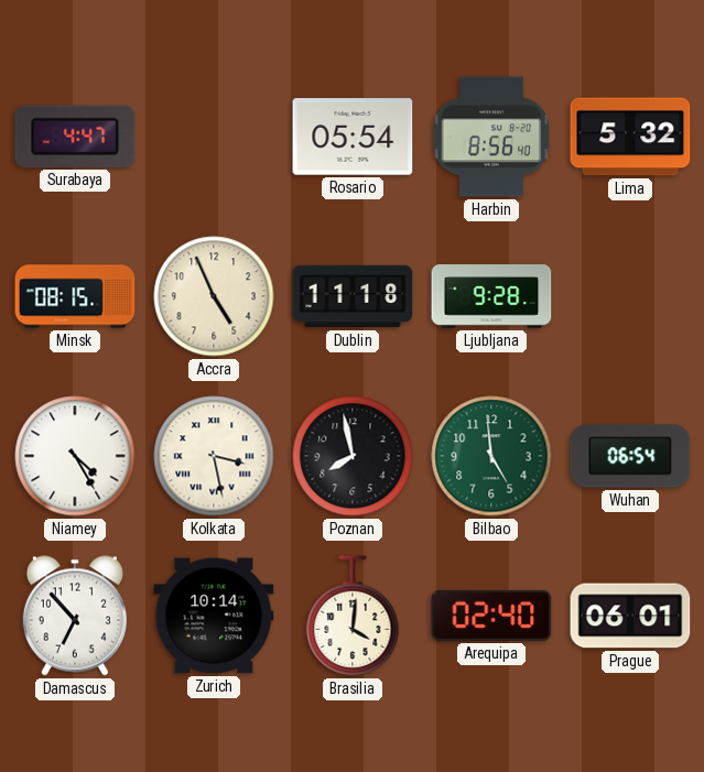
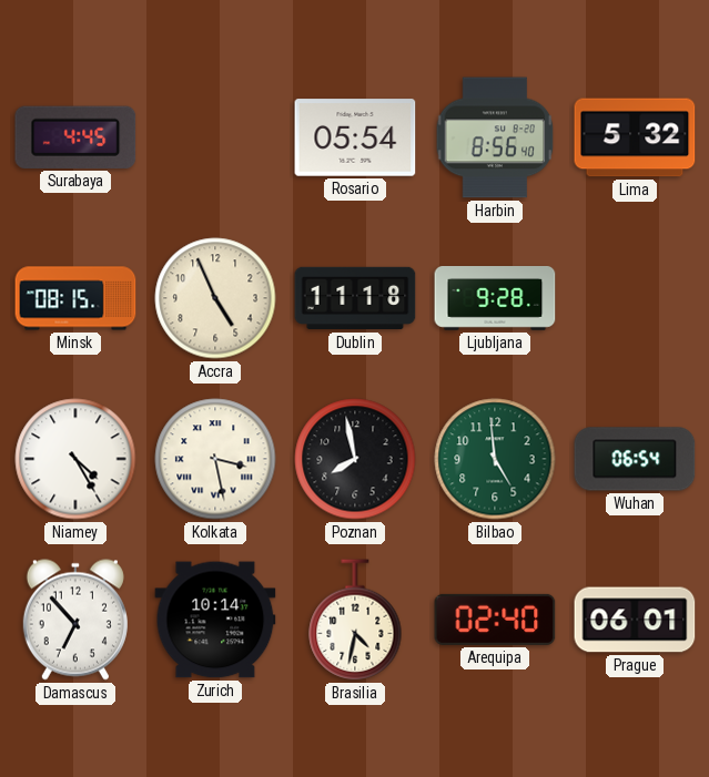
Surabaya: 4:47 -> 4:45 (75, 137)
Brasilia: 4:01 -> 4:32 (355, 620)
